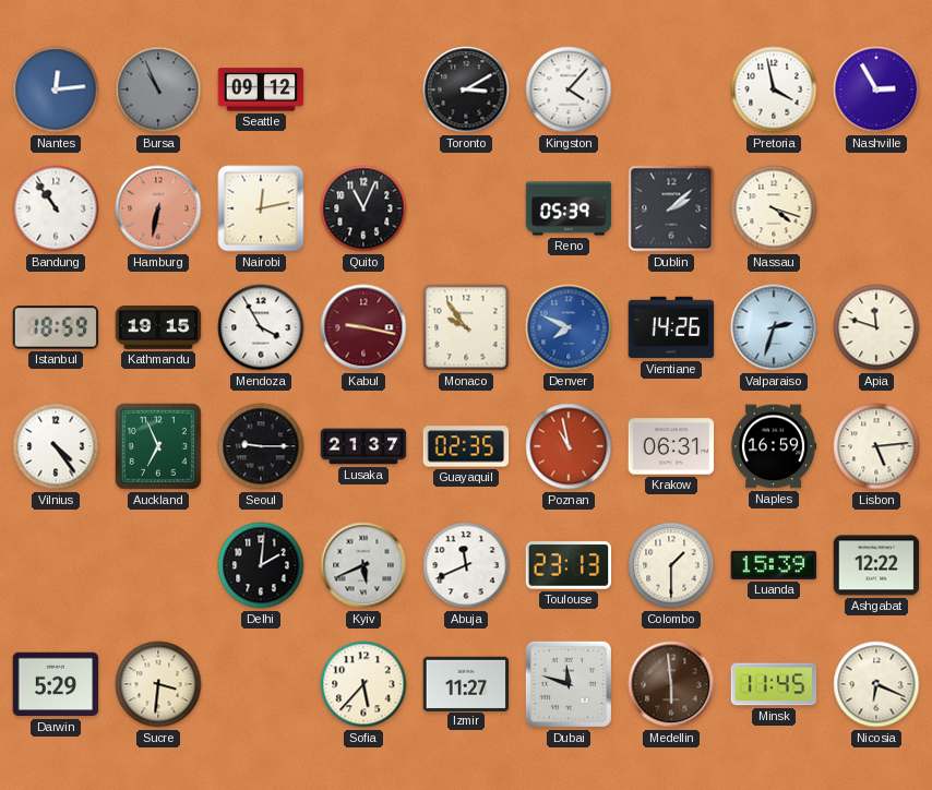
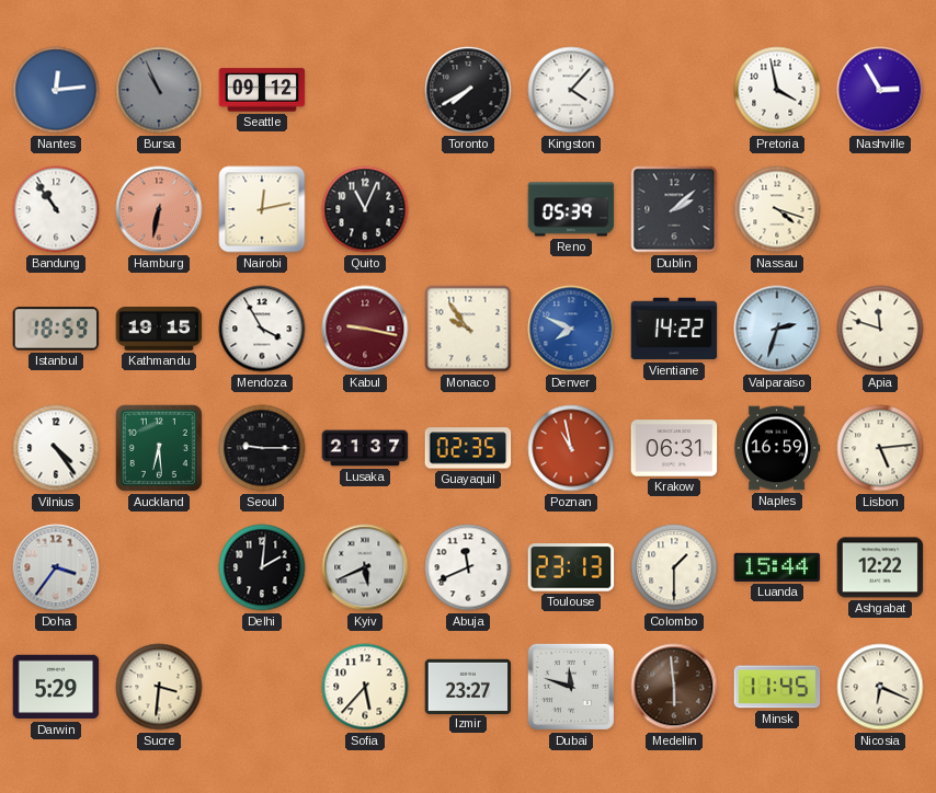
Toronto: 3:10 -> 7:40 (468, 90)
Vientiane: 14:26 -> 14:22 (674, 329)
Auckland: 6:56 -> 6:29 (159, 448)
Doha: none -> 3:36 (56, 567)
Luanda: 15:39 -> 15:44 (777, 567)
Izmir: 11:27 -> 23:27 (468, 686)
